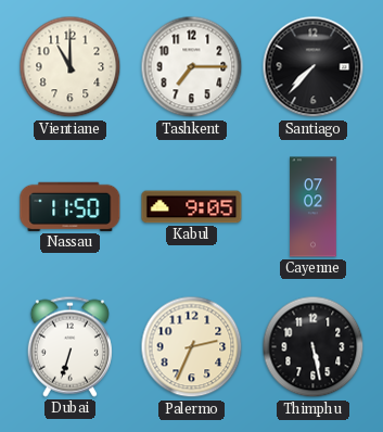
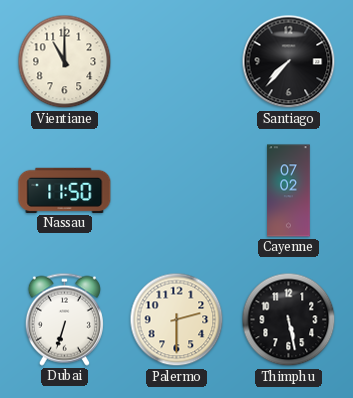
Tashkent: 7:15 -> none (192, 67)
Kabul: 9:05 -> none (192, 207)
Palermo: 2:34 -> 2:30 (177, 320)
